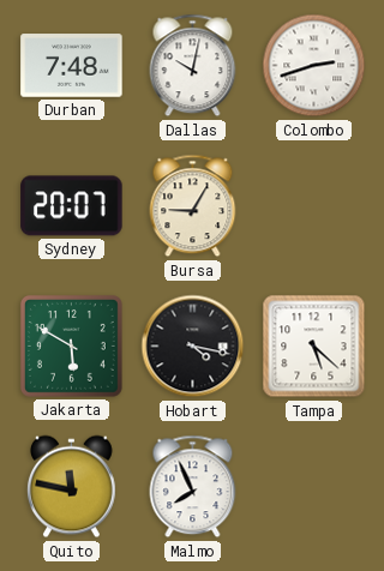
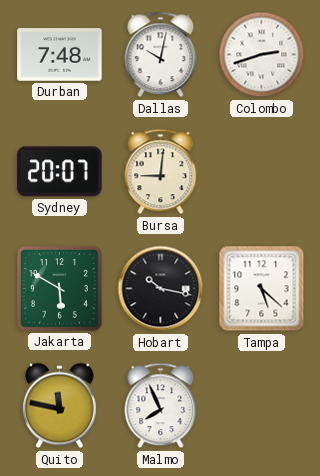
Bursa: 9:05 -> 9:01 (161, 172)
Hobart: 4:17 -> 10:17 (161, 289)
